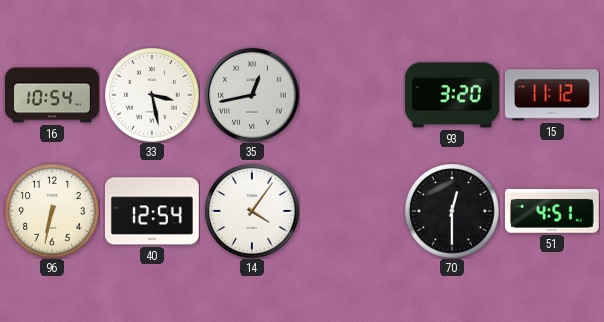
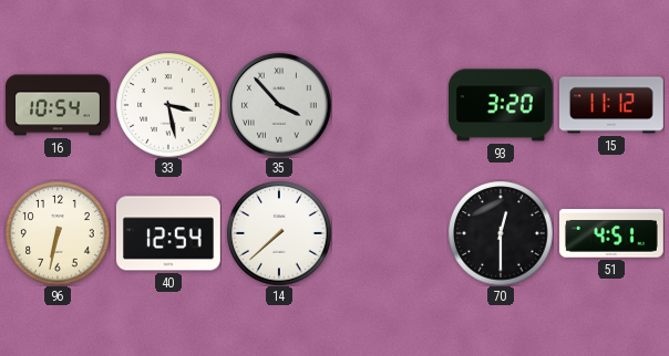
35: 12:43 -> 3:53 (279, 105)
14: 4:06 -> 7:38 (279, 233)
